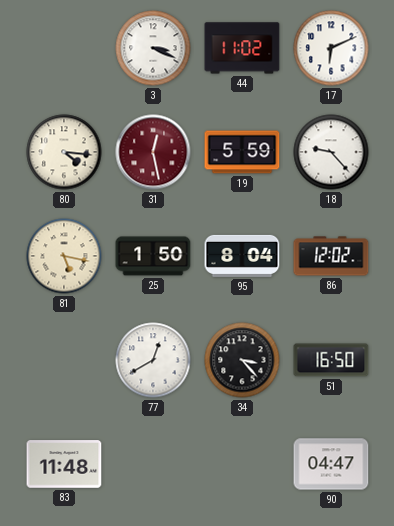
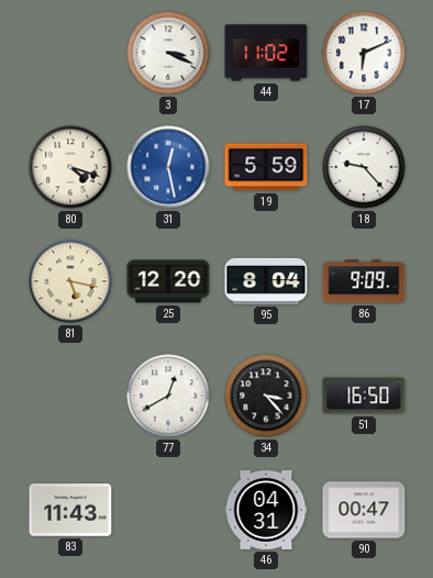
80: 4:16 -> 4:18 (70, 167)
31 dial: burgundy -> blue (168, 167)
25: 1:50 -> 12:20 (168, 281)
86: 12:02 -> 9:09 (364, 281)
83: 11:48 -> 11:43 (70, 510)
46: none -> 04:31 (266, 510)
90: 04:47 -> 00:47 (364, 510)
